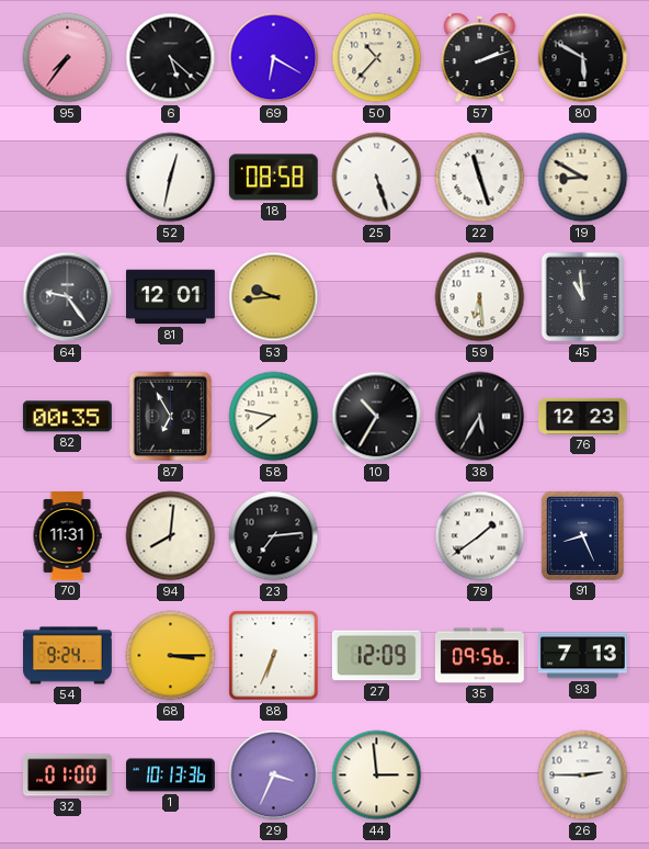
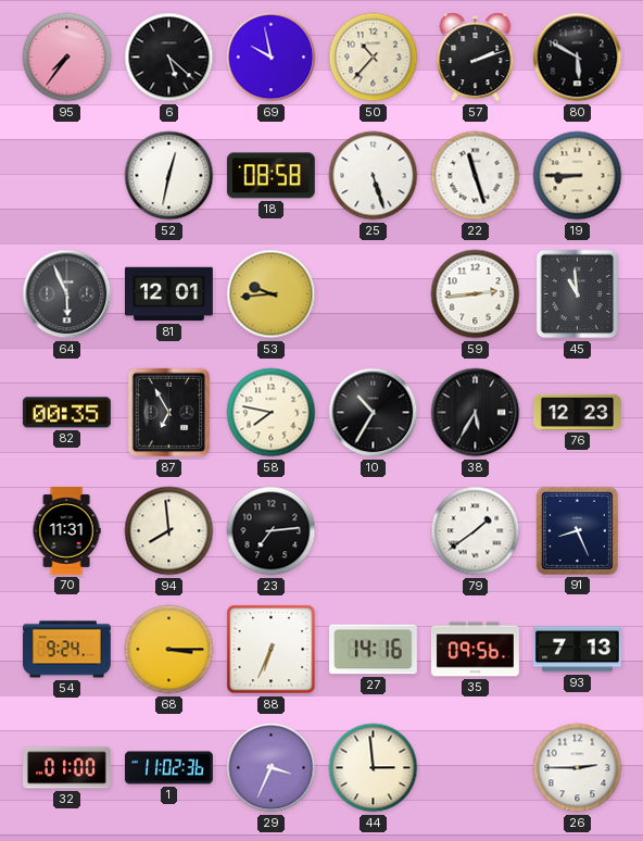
69: 6:20 -> 9:58 (272, 58)
19: 8:50 -> 8:45 (578, 176)
64: 9:24 -> 5:56 (67, 294)
59: 6:29 -> 2:44 (476, 294)
94: 8:01 -> 7:59 (169, 531)
27: 12:09 -> 14:16 (373, 650)
1: 10:13 -> 11:02 (169, 768)
